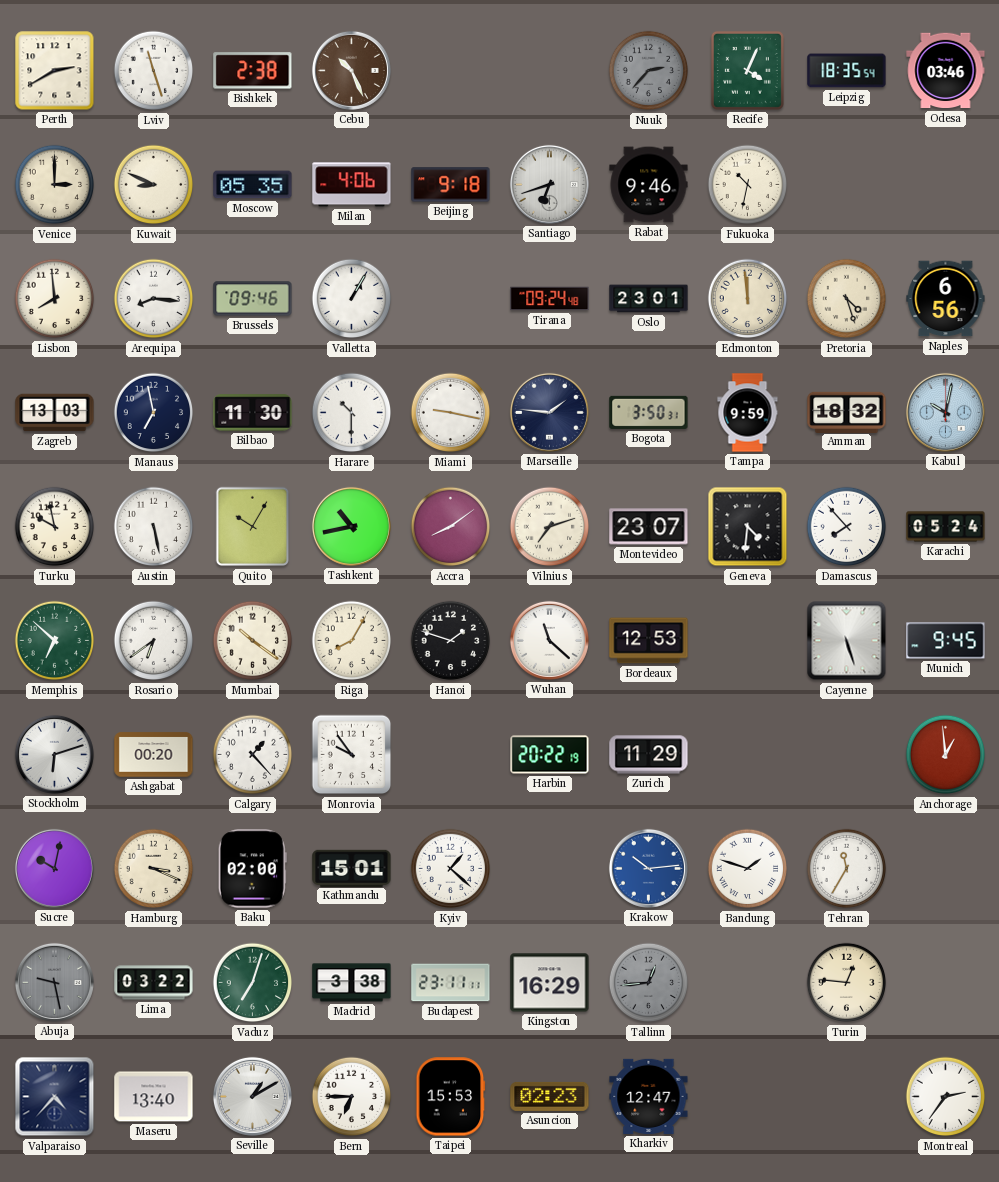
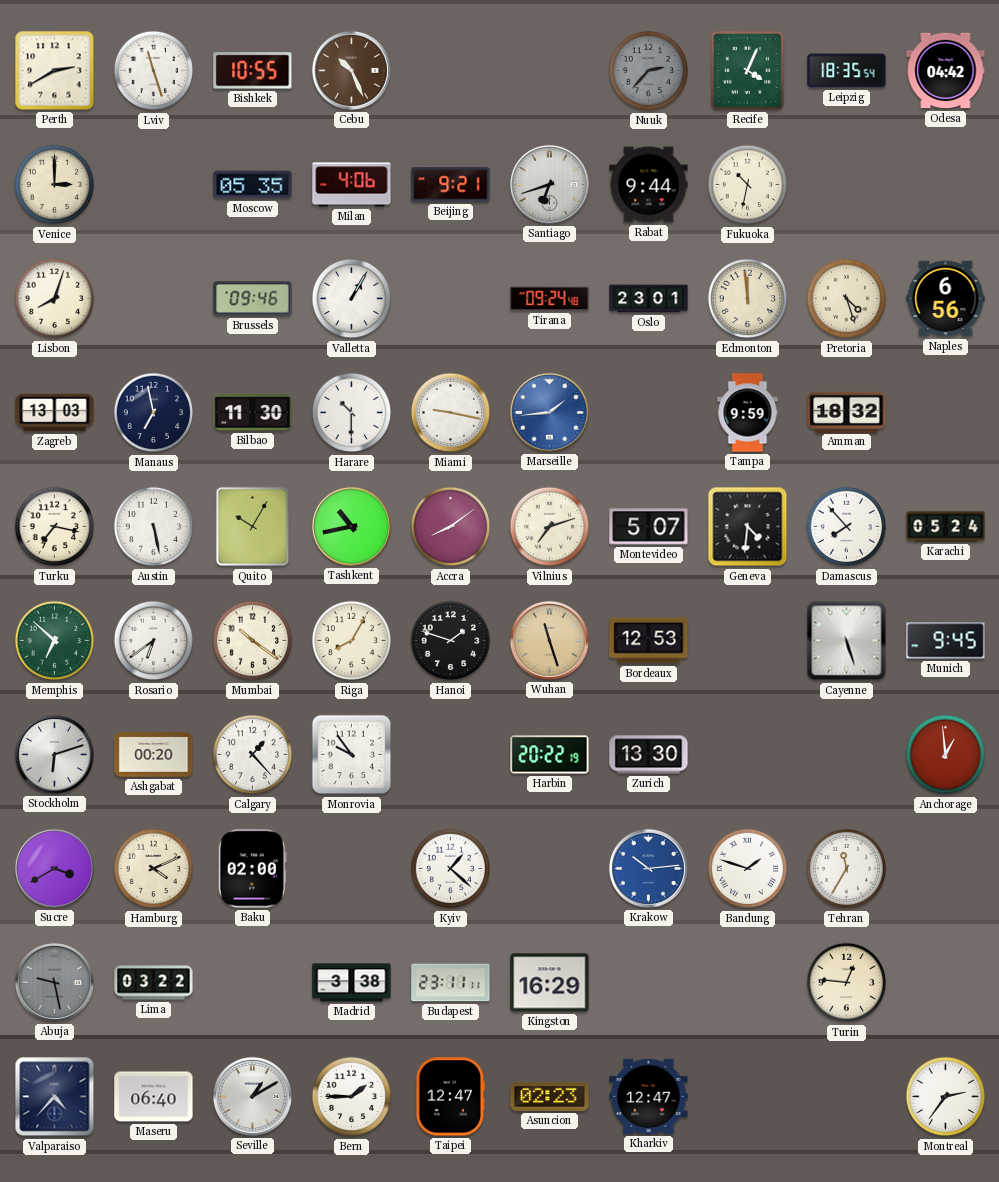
Bishkek: 2:38 -> 10:55 (253, 71)
Odesa: 03:46 -> 04:42 (946, 71)
Kuwait: 8:49 -> none (154, 185)
Beijing: 9:18 -> 9:21 (451, 185)
Rabat: 9:46 -> 9:44 (649, 185)
Lisbon: 7:59 -> 8:03 (55, 299)
Arequipa: 8:16 -> none (154, 299)
Marseille: 1:46 -> 1:44 (549, 412)
Marseille dial: navy -> blue (549, 412)
Bogota: 3:50 -> none (649, 412)
Kabul: 10:02 -> none (945, 412)
Turku: 9:58 -> 7:17 (55, 527)
Montevideo: 23:07 -> 5:07 (649, 527)
Wuhan: 11:22 -> 11:27 (549, 640)
Wuhan dial: white -> champagne (549, 640)
Zurich: 11:29 -> 13:30 (649, 755)
Sucre: 10:02 -> 3:40 (54, 868)
Hamburg: 3:19 -> 4:11 (154, 869)
Kathmandu: 15:01 -> none (352, 868)
Vaduz: 7:03 -> none (253, 983)
Tallinn: 12:44 -> none (649, 983)
Maseru: 13:40 -> 06:40 (154, 1097)
Bern: 6:45 -> 1:45 (352, 1097)
Taipei: 15:53 -> 12:47 (451, 1097)
